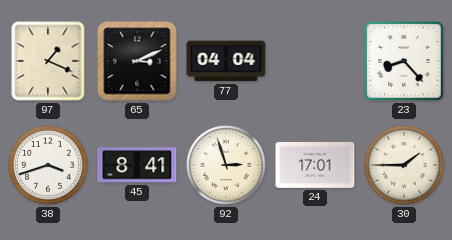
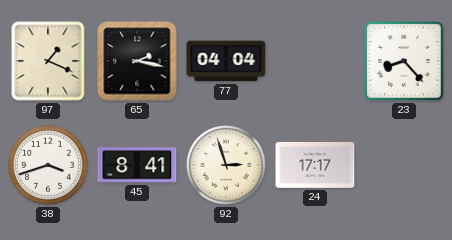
65: 3:11 -> 2:17 (137, 61)
24: 17:01 -> 17:17 (315, 165)
30: 1:45 -> none (404, 165)
